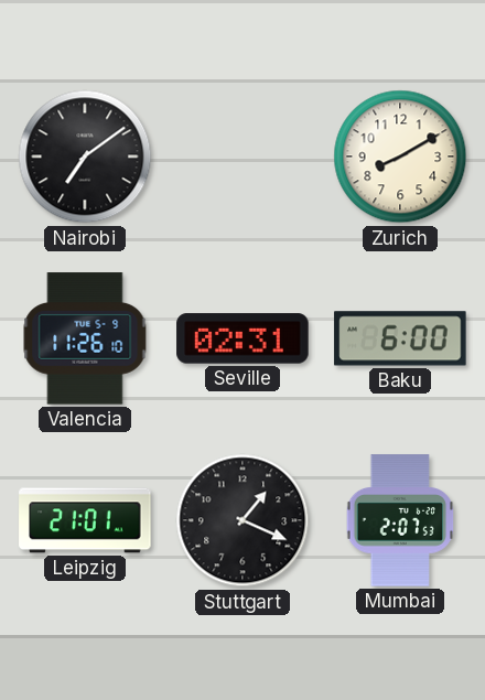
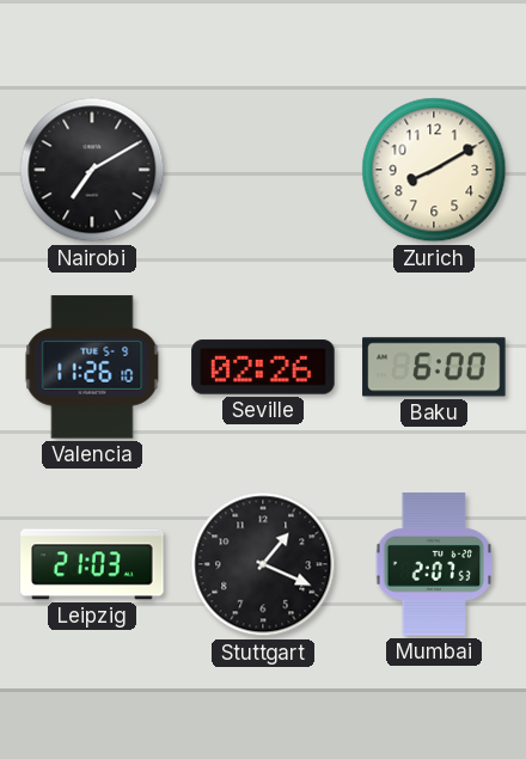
Nairobi: 7:09 -> 7:10 (92, 170)
Seville: 02:31 -> 02:26 (263, 367)
Leipzig: 21:01 -> 21:03 (92, 564)
